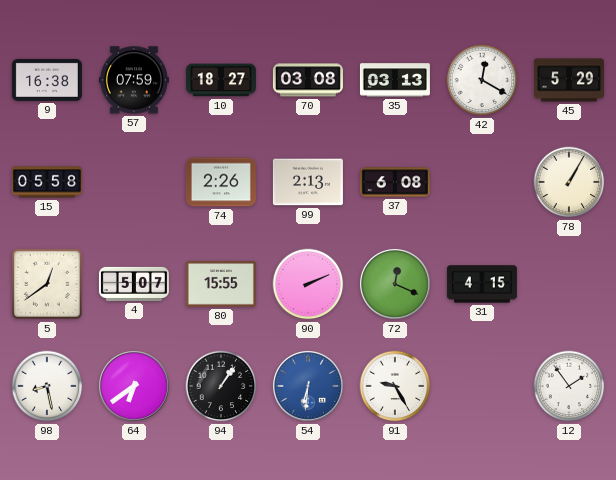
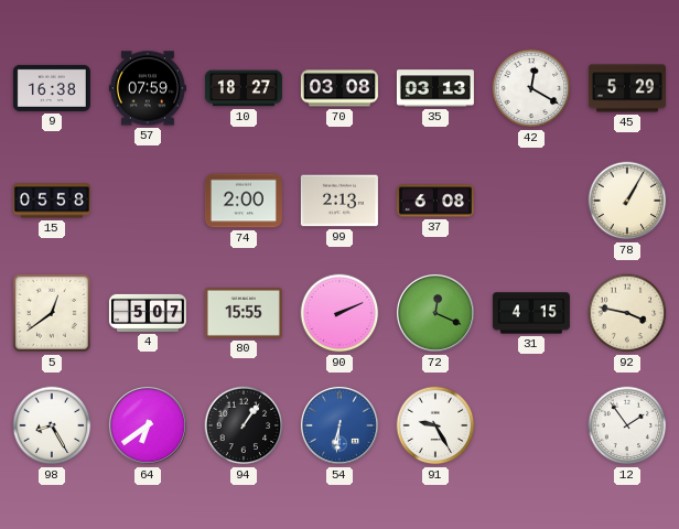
74: 2:26 -> 2:00 (244, 201)
92: none -> 3:47 (627, 313)
98: 8:28 -> 8:25 (52, 425)
